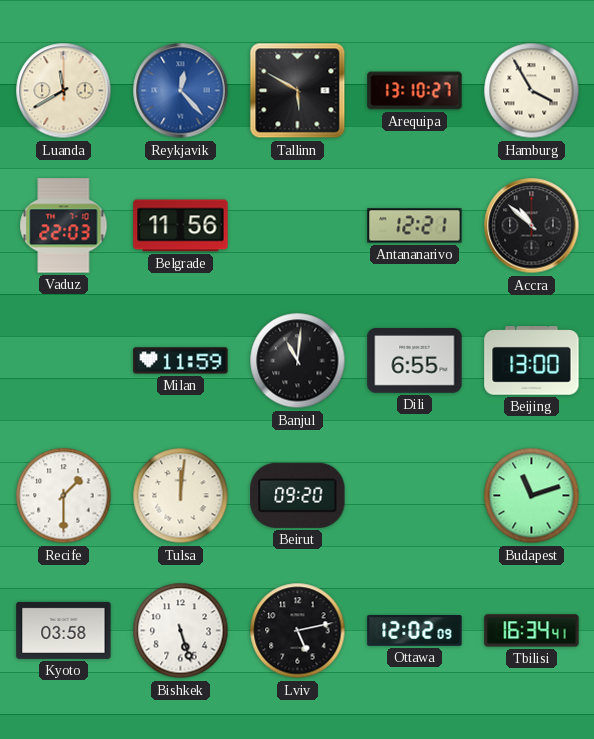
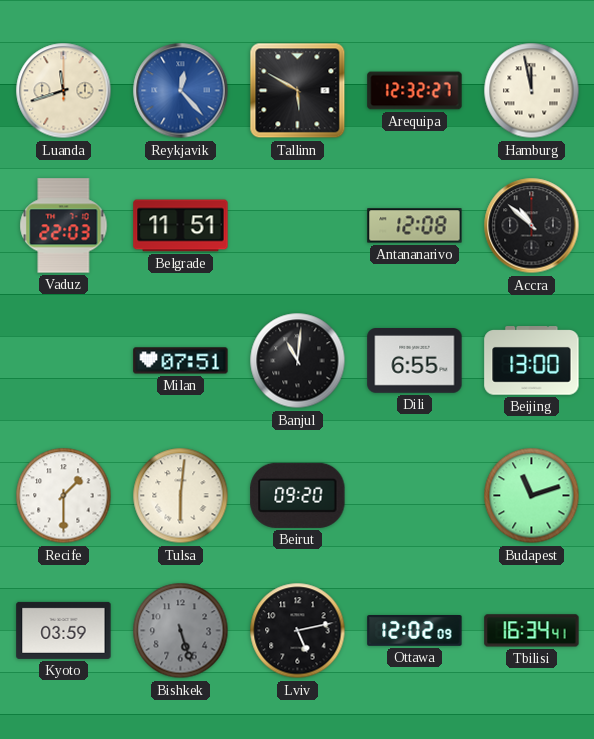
Luanda: 11:40 -> 11:42 (64, 91)
Arequipa: 13:10 -> 12:32 (415, 91)
Hamburg: 3:55 -> 11:58 (532, 91)
Belgrade: 11:56 -> 11:51 (181, 226)
Antananarivo: 12:21 -> 12:08 (415, 226)
Milan: 11:59 -> 07:51 (181, 361)
Tulsa: 12:01 -> 6:01 (181, 496)
Kyoto: 03:58 -> 03:59 (64, 630)
Bishkek dial: white -> grey (181, 631)
